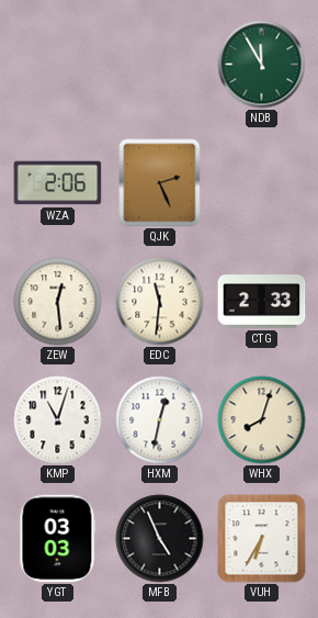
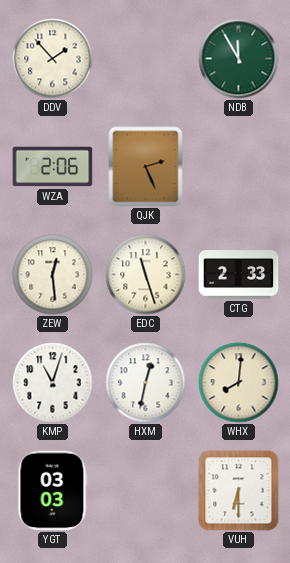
DDV: none -> 1:53 (53, 59)
EDC: 11:31 -> 11:27 (146, 275)
WHX: 8:03 -> 8:01 (239, 383)
MFB: 4:56 -> none (160, 539)
VUH: 6:35 -> 6:30 (239, 491)
